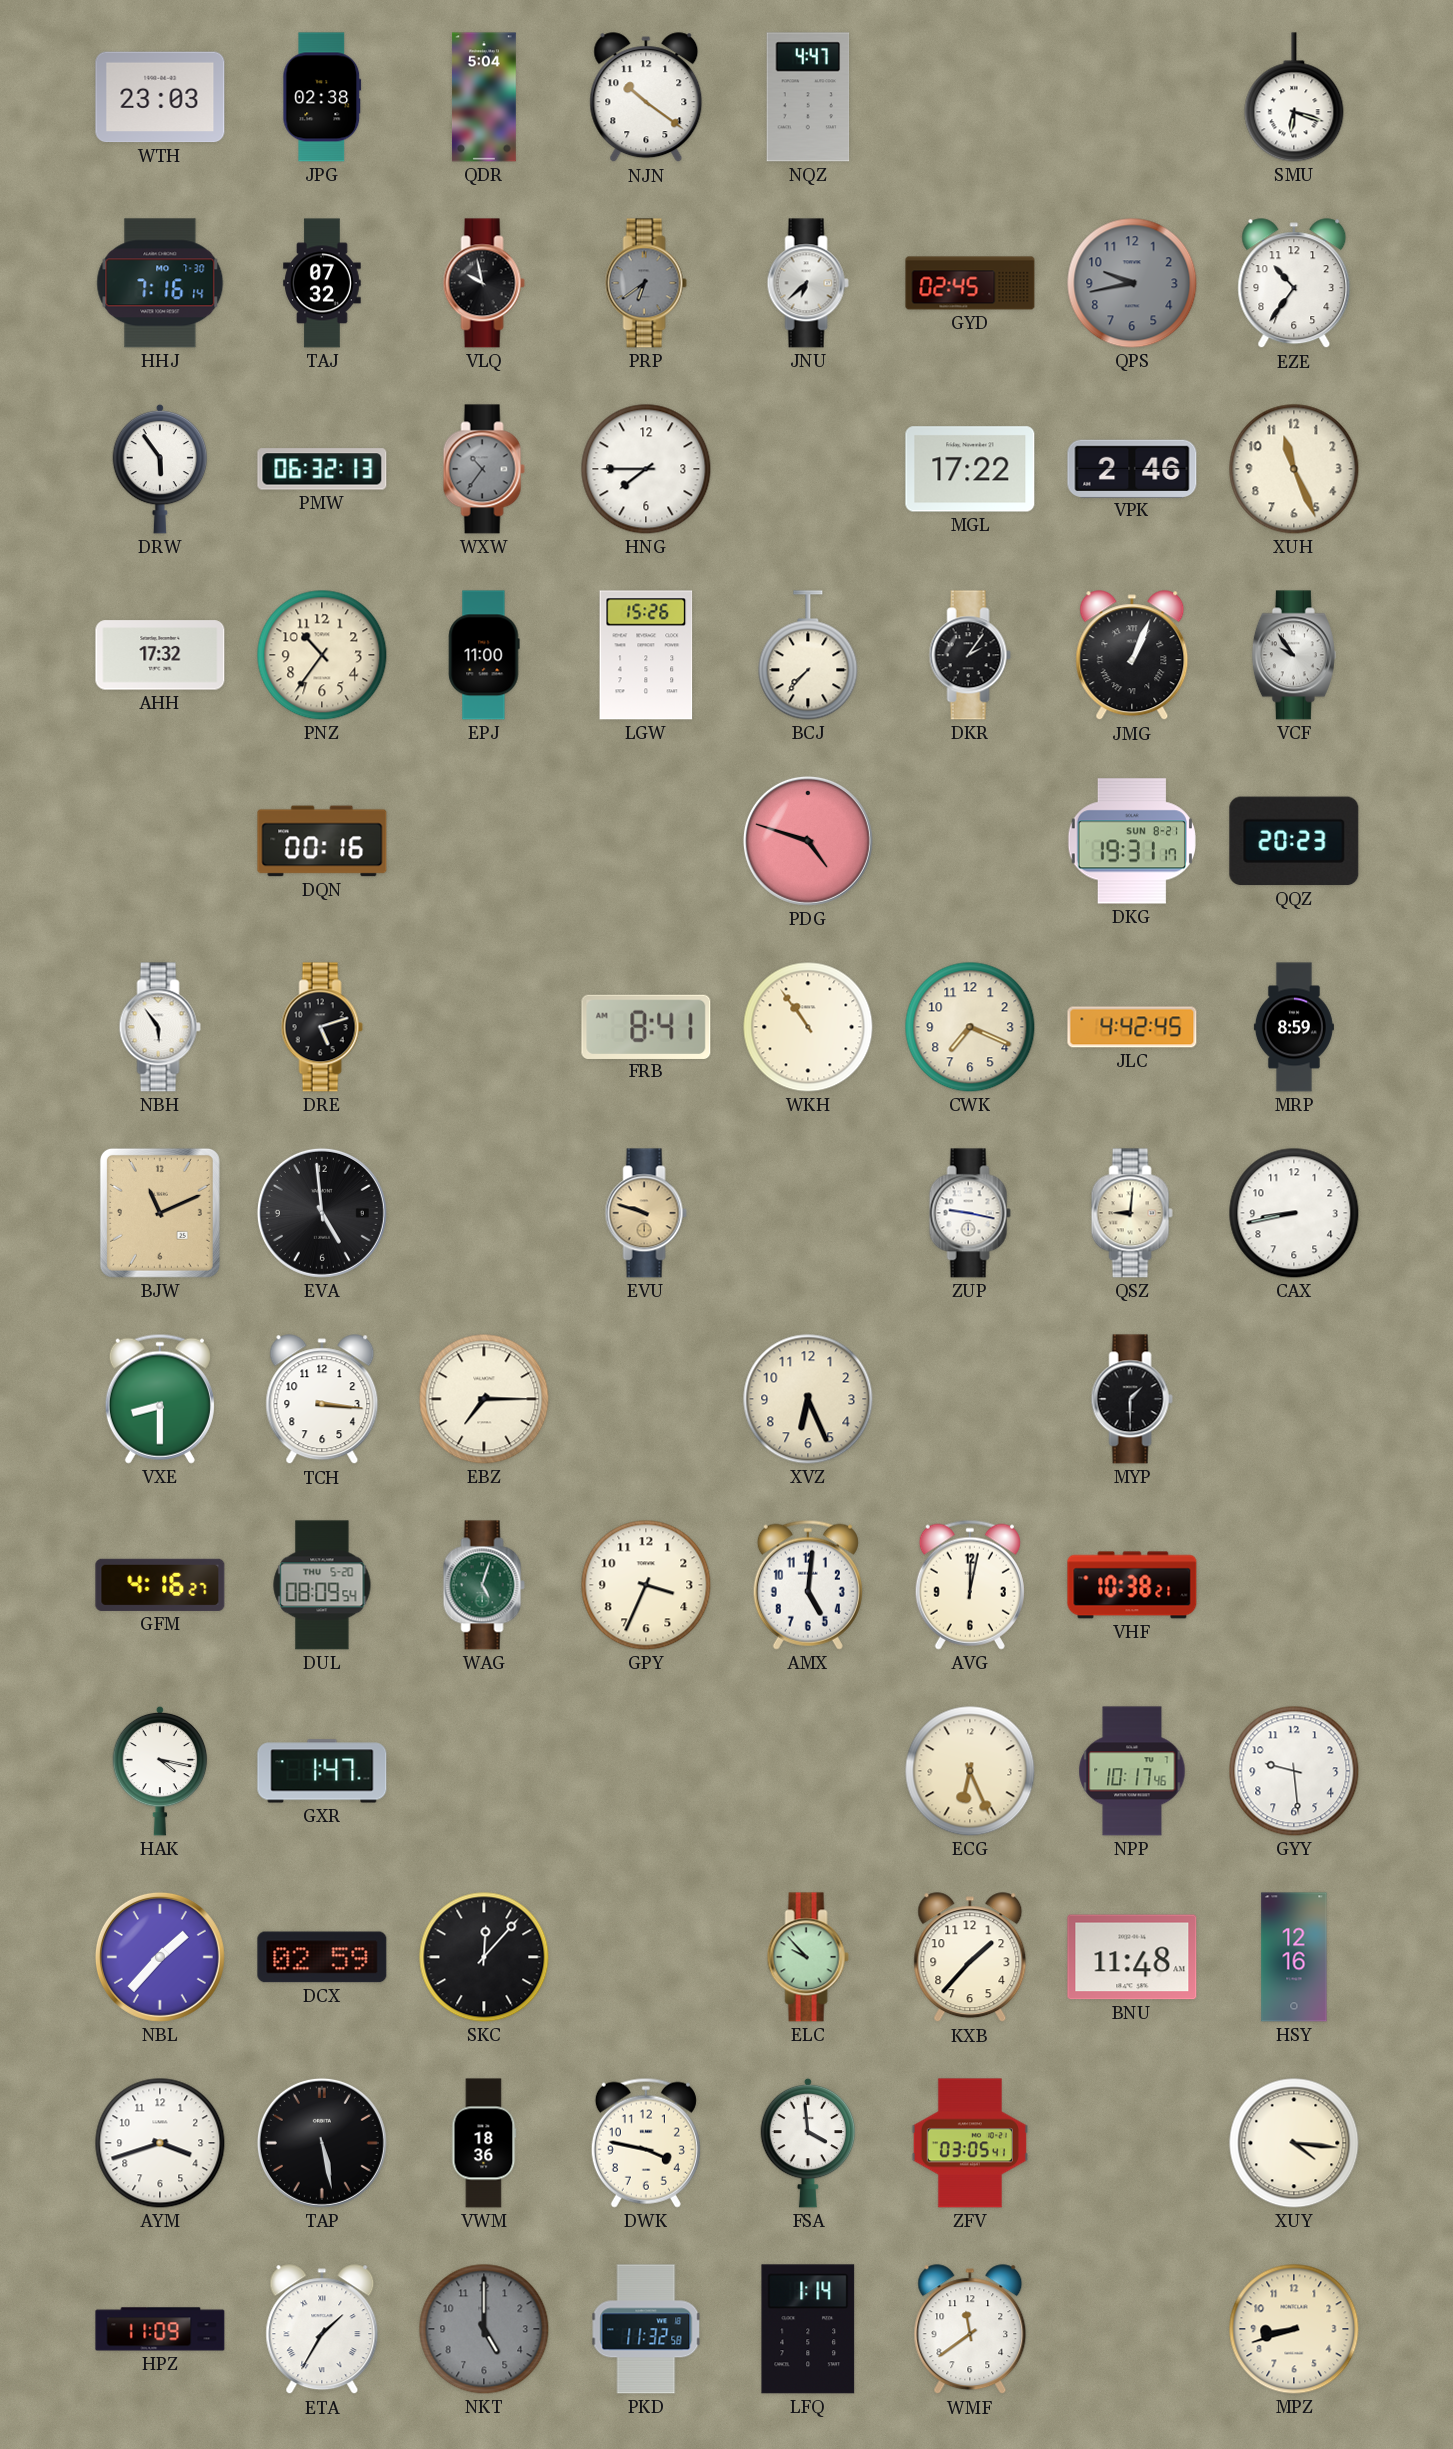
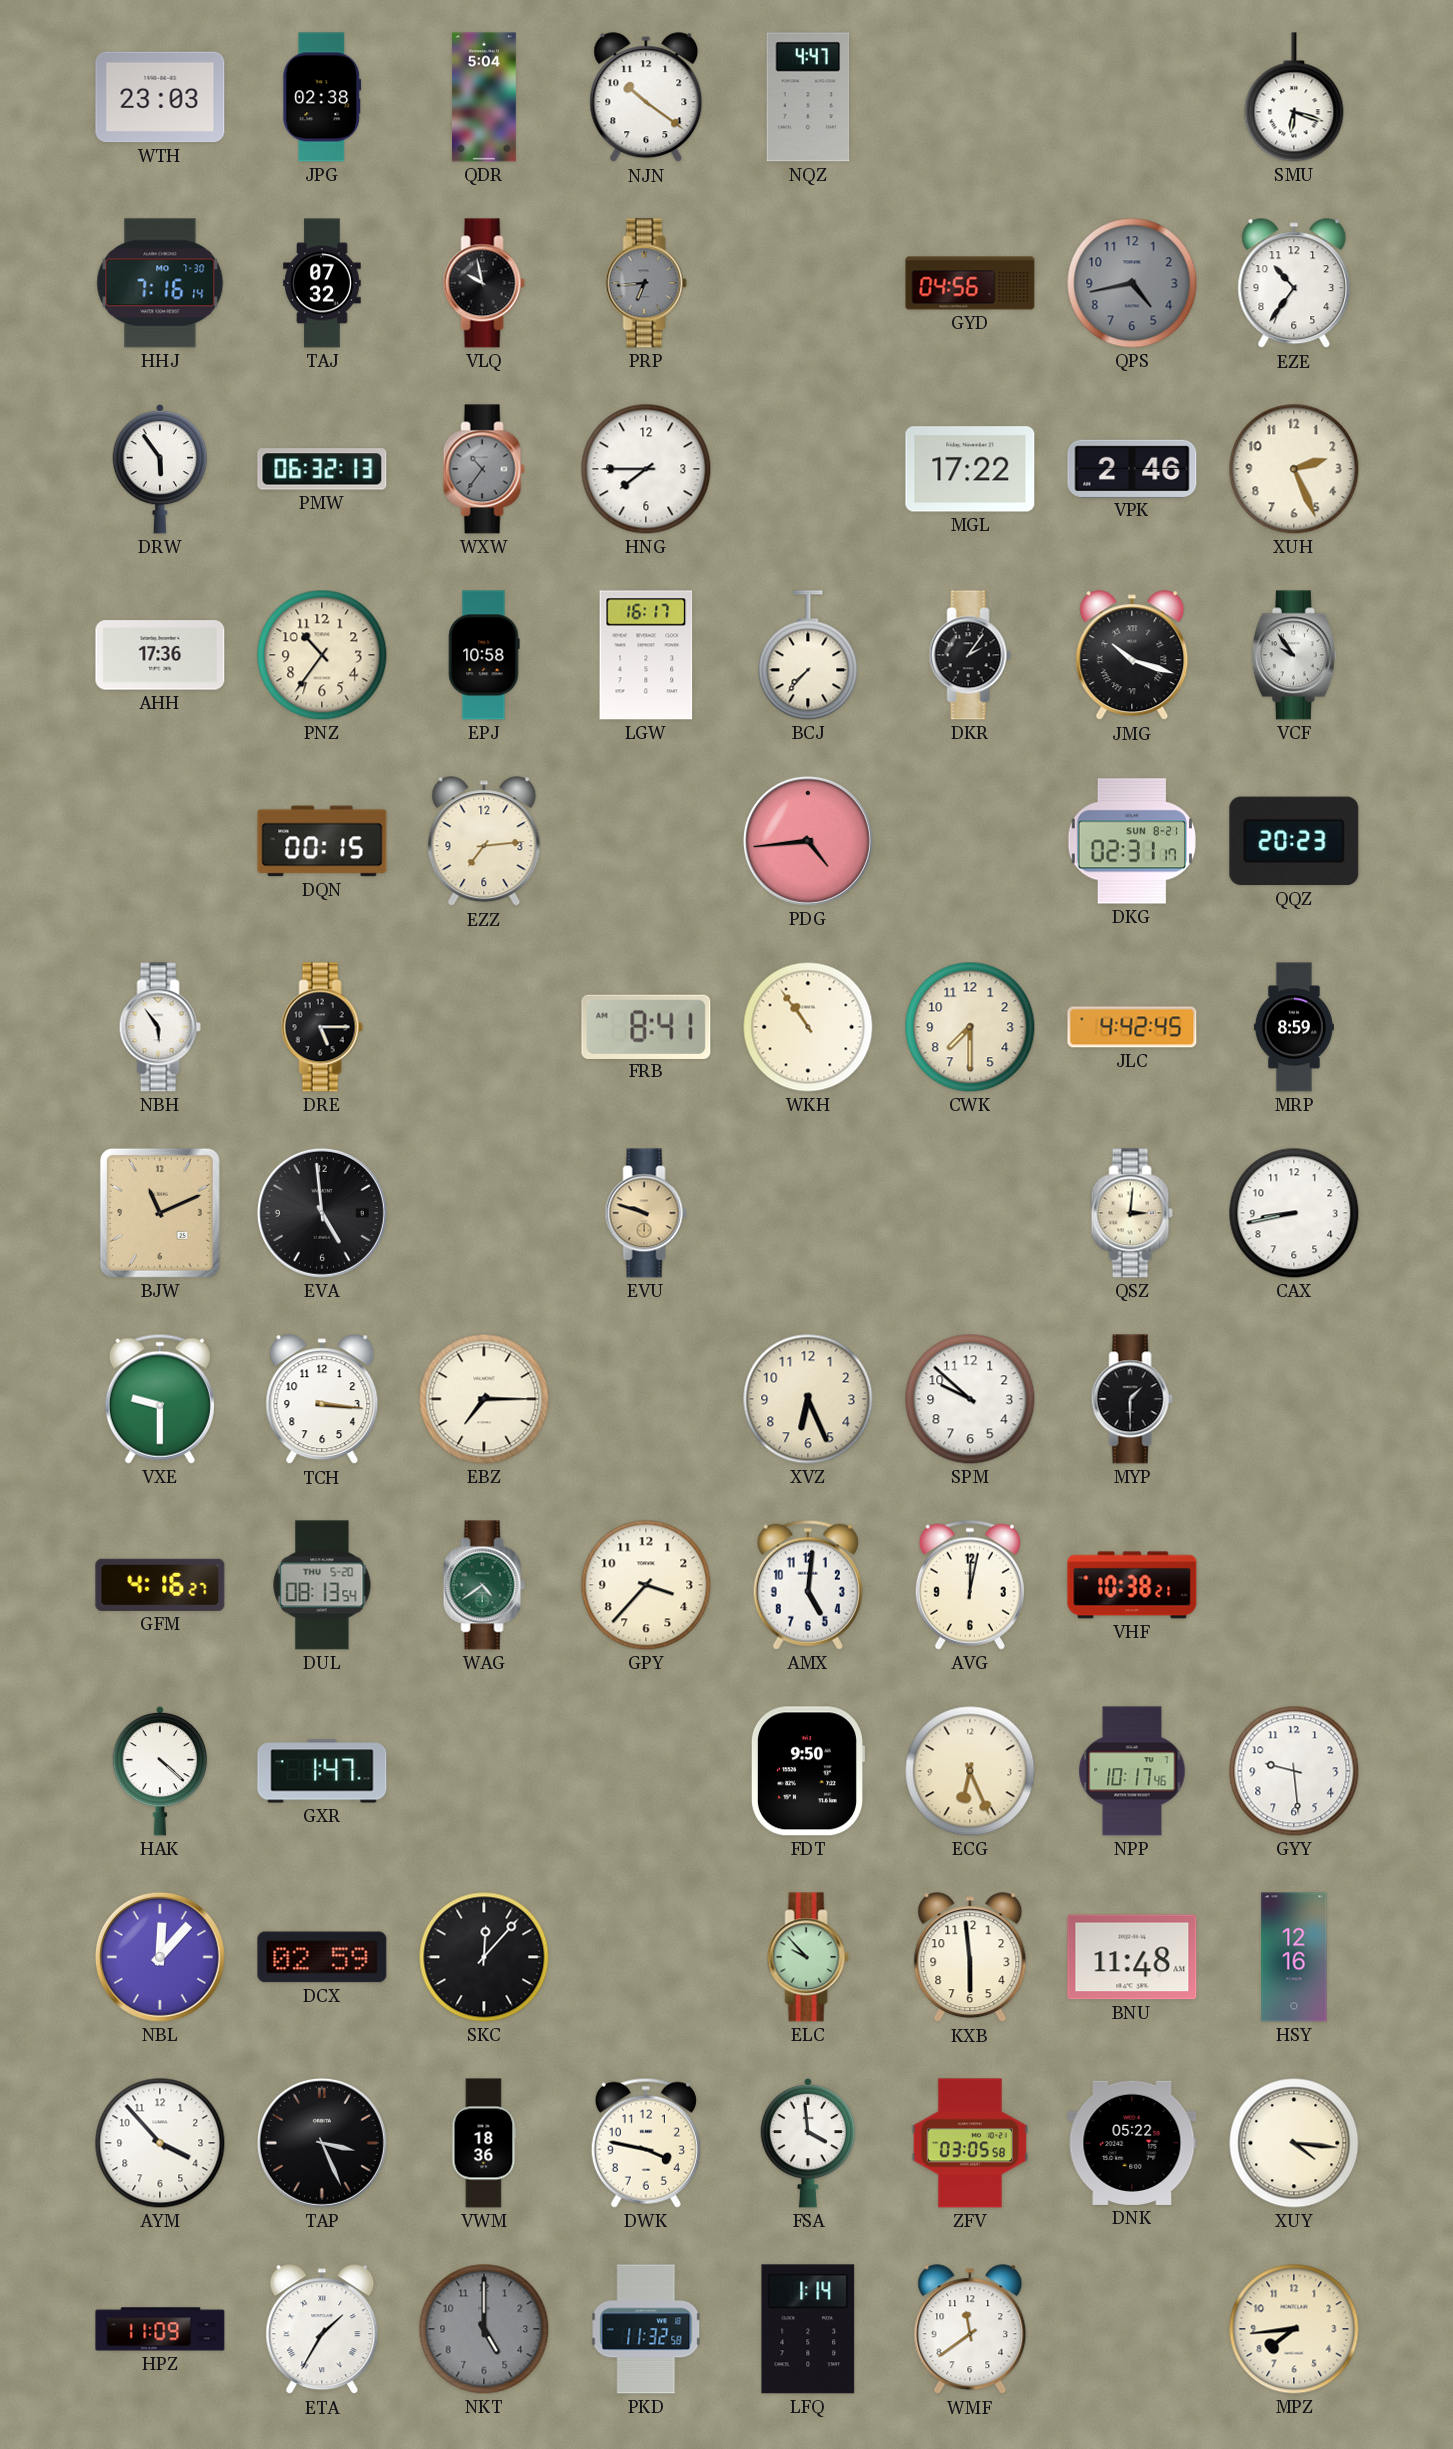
PRP: 6:39 -> 6:44 (646, 283)
JNU: 6:38 -> none (808, 283)
GYD: 02:45 -> 04:56 (970, 283)
QPS: 9:43 -> 4:43 (1132, 283)
XUH: 11:26 -> 2:26 (1294, 469)
AHH: 17:32 -> 17:36 (160, 655)
EPJ: 11:00 -> 10:58 (484, 655)
LGW: 15:26 -> 16:17 (646, 655)
JMG: 1:04 -> 10:18 (1132, 656)
DQN: 00:16 -> 00:15 (322, 841)
EZZ: none -> 7:14 (484, 842)
PDG: 4:48 -> 4:44 (808, 841)
DKG: 19:31 -> 02:31 (1132, 841)
DRE: 5:12 -> 5:15 (322, 1027)
CWK: 7:19 -> 7:30 (970, 1027)
ZUP: 9:17 -> none (970, 1213)
QSZ: 9:01 -> 3:01 (1132, 1213)
VXE: 8:30 -> 9:30 (160, 1399)
SPM: none -> 9:52 (970, 1399)
DUL: 08:09 -> 08:13 (322, 1585)
WAG: 5:03 -> 4:39 (484, 1585)
GPY: 3:34 -> 3:37 (646, 1585)
HAK: 4:17 -> 4:22 (160, 1771)
FDT: none -> 9:50 (807, 1771)
NBL: 1:37 -> 12:07 (160, 1957)
KXB: 1:37 -> 5:59 (970, 1958)
AYM: 3:42 -> 3:53 (160, 2143)
TAP: 5:28 -> 3:26 (322, 2143)
ZFV: 03:05:41 -> 03:05:58 (970, 2143)
DNK: none -> 05:22 (1132, 2143)
MPZ: 8:42 -> 7:44 (1294, 2329)
